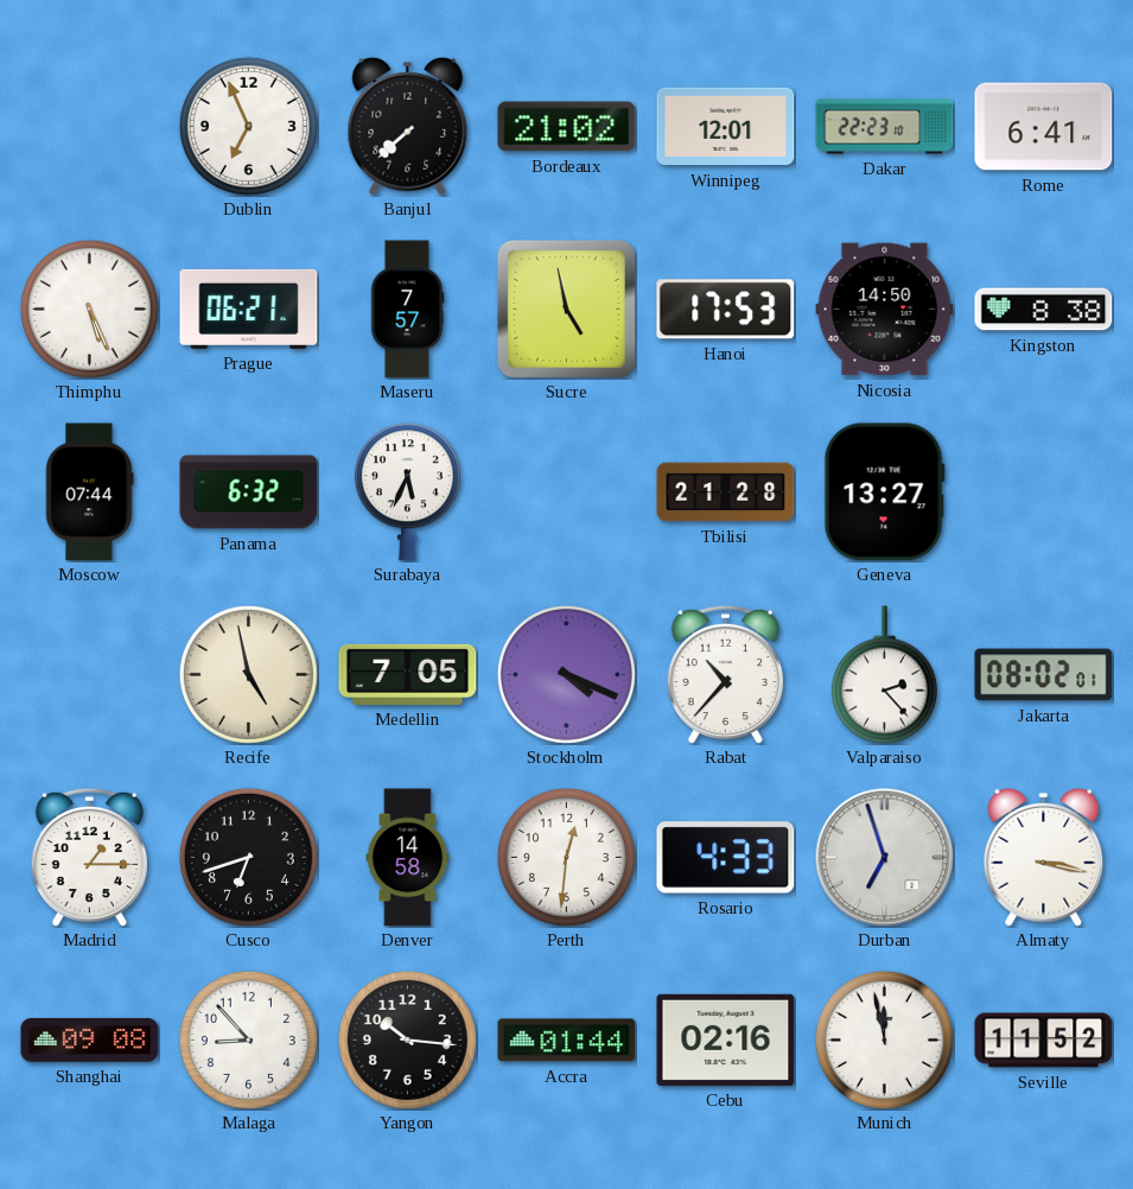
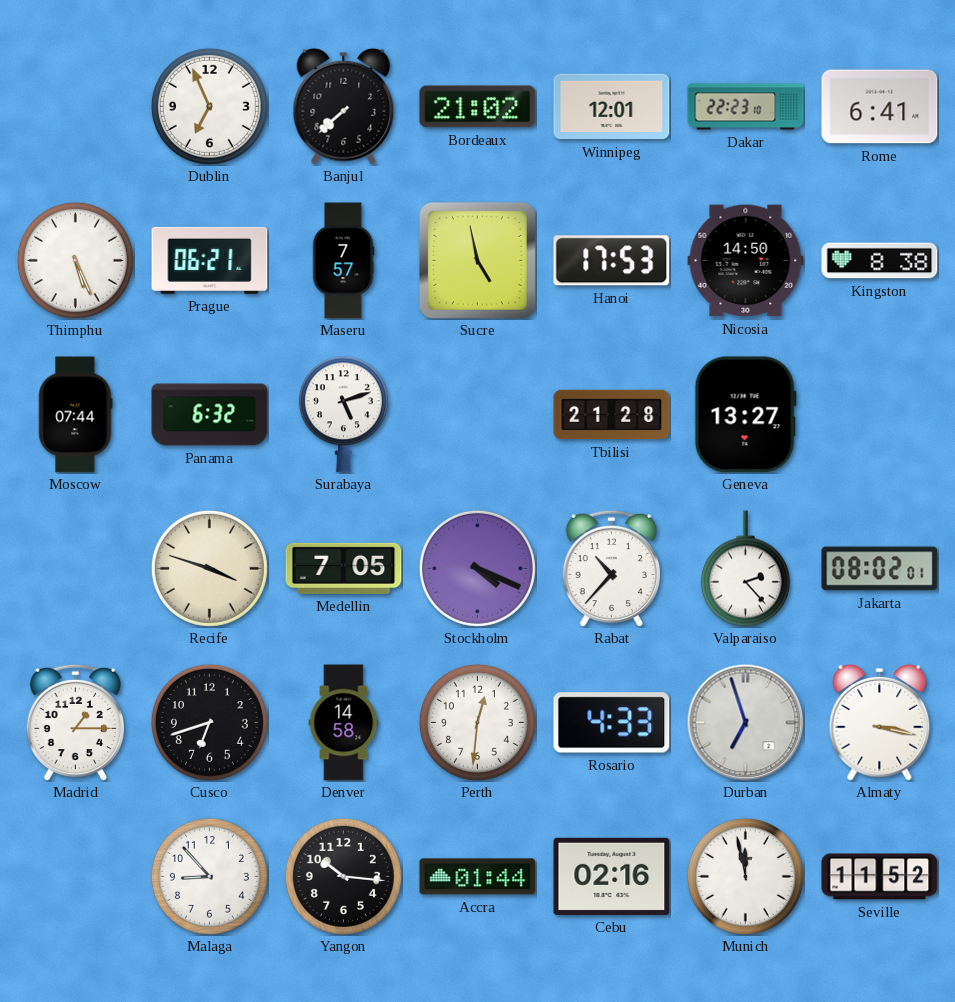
Surabaya: 5:34 -> 5:12 (343, 415)
Recife: 4:58 -> 3:48 (209, 568)
Shanghai: 09:08 -> none (90, 1039)
